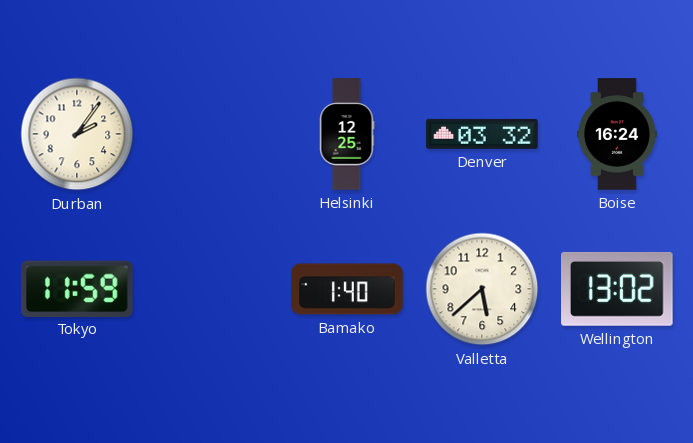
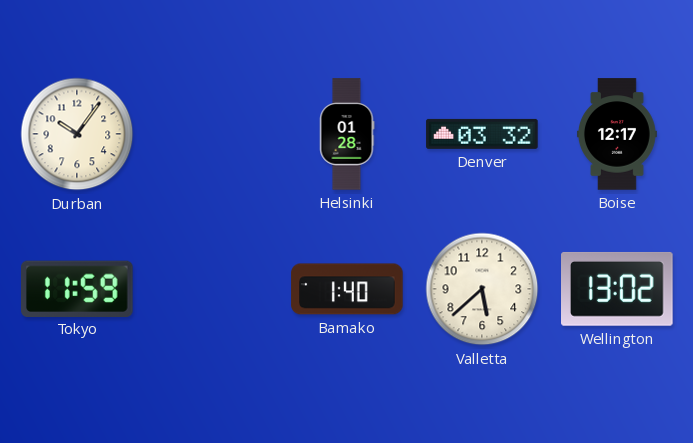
Durban: 2:06 -> 10:06 (77, 134)
Helsinki: 12:25 -> 01:28 (347, 134)
Boise: 16:24 -> 12:17 (617, 134)
